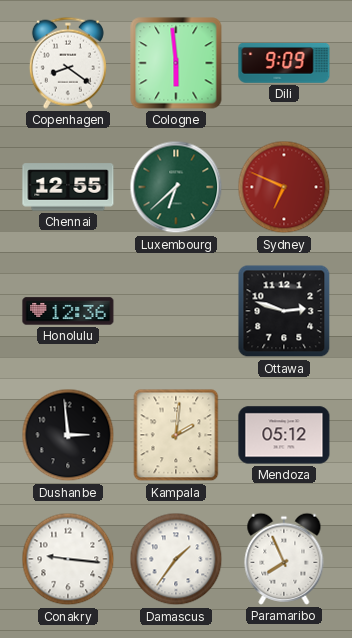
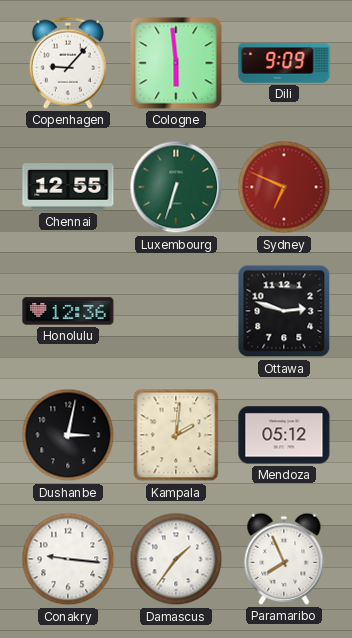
Copenhagen: 8:21 -> 9:07 (68, 63)
Luxembourg: 6:38 -> 6:33 (176, 187)
Dushanbe: 2:59 -> 3:02 (68, 435)
